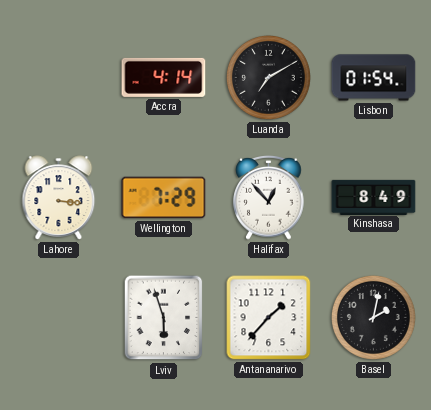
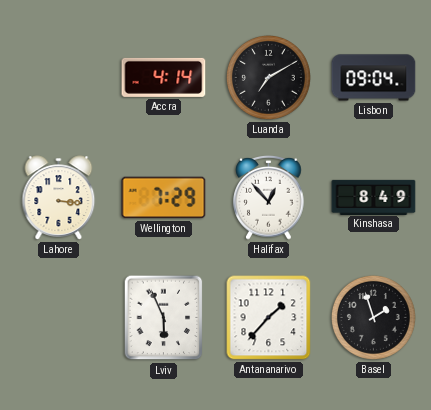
Lisbon: 01:54 -> 09:04 (374, 78)
Lviv: 5:57 -> 5:56 (164, 318)
Basel: 2:02 -> 1:57 (373, 317)
